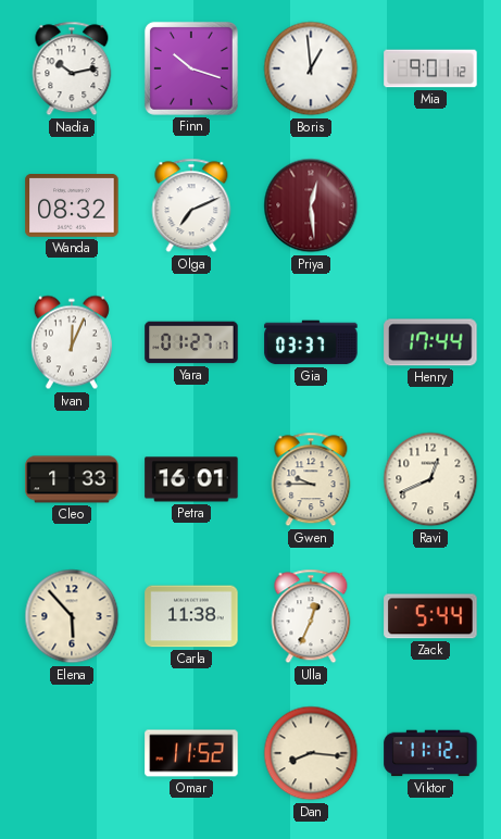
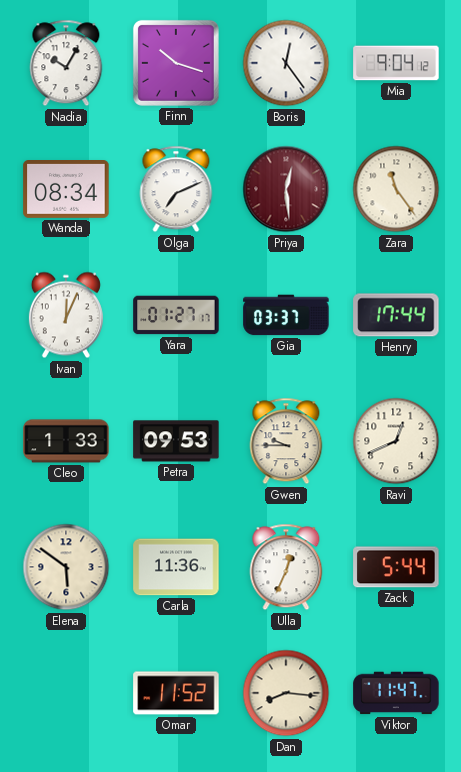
Nadia: 10:13 -> 10:05 (66, 63)
Boris: 12:59 -> 12:24 (286, 63)
Mia: 9:01 -> 9:04 (396, 63)
Wanda: 08:32 -> 08:34 (66, 190)
Zara: none -> 11:24 (396, 189)
Petra: 16:01 -> 09:53 (176, 441)
Elena: 5:53 -> 5:51 (66, 567)
Carla: 11:38 -> 11:36 (176, 567)
Viktor: 11:12 -> 11:47 (396, 693)
